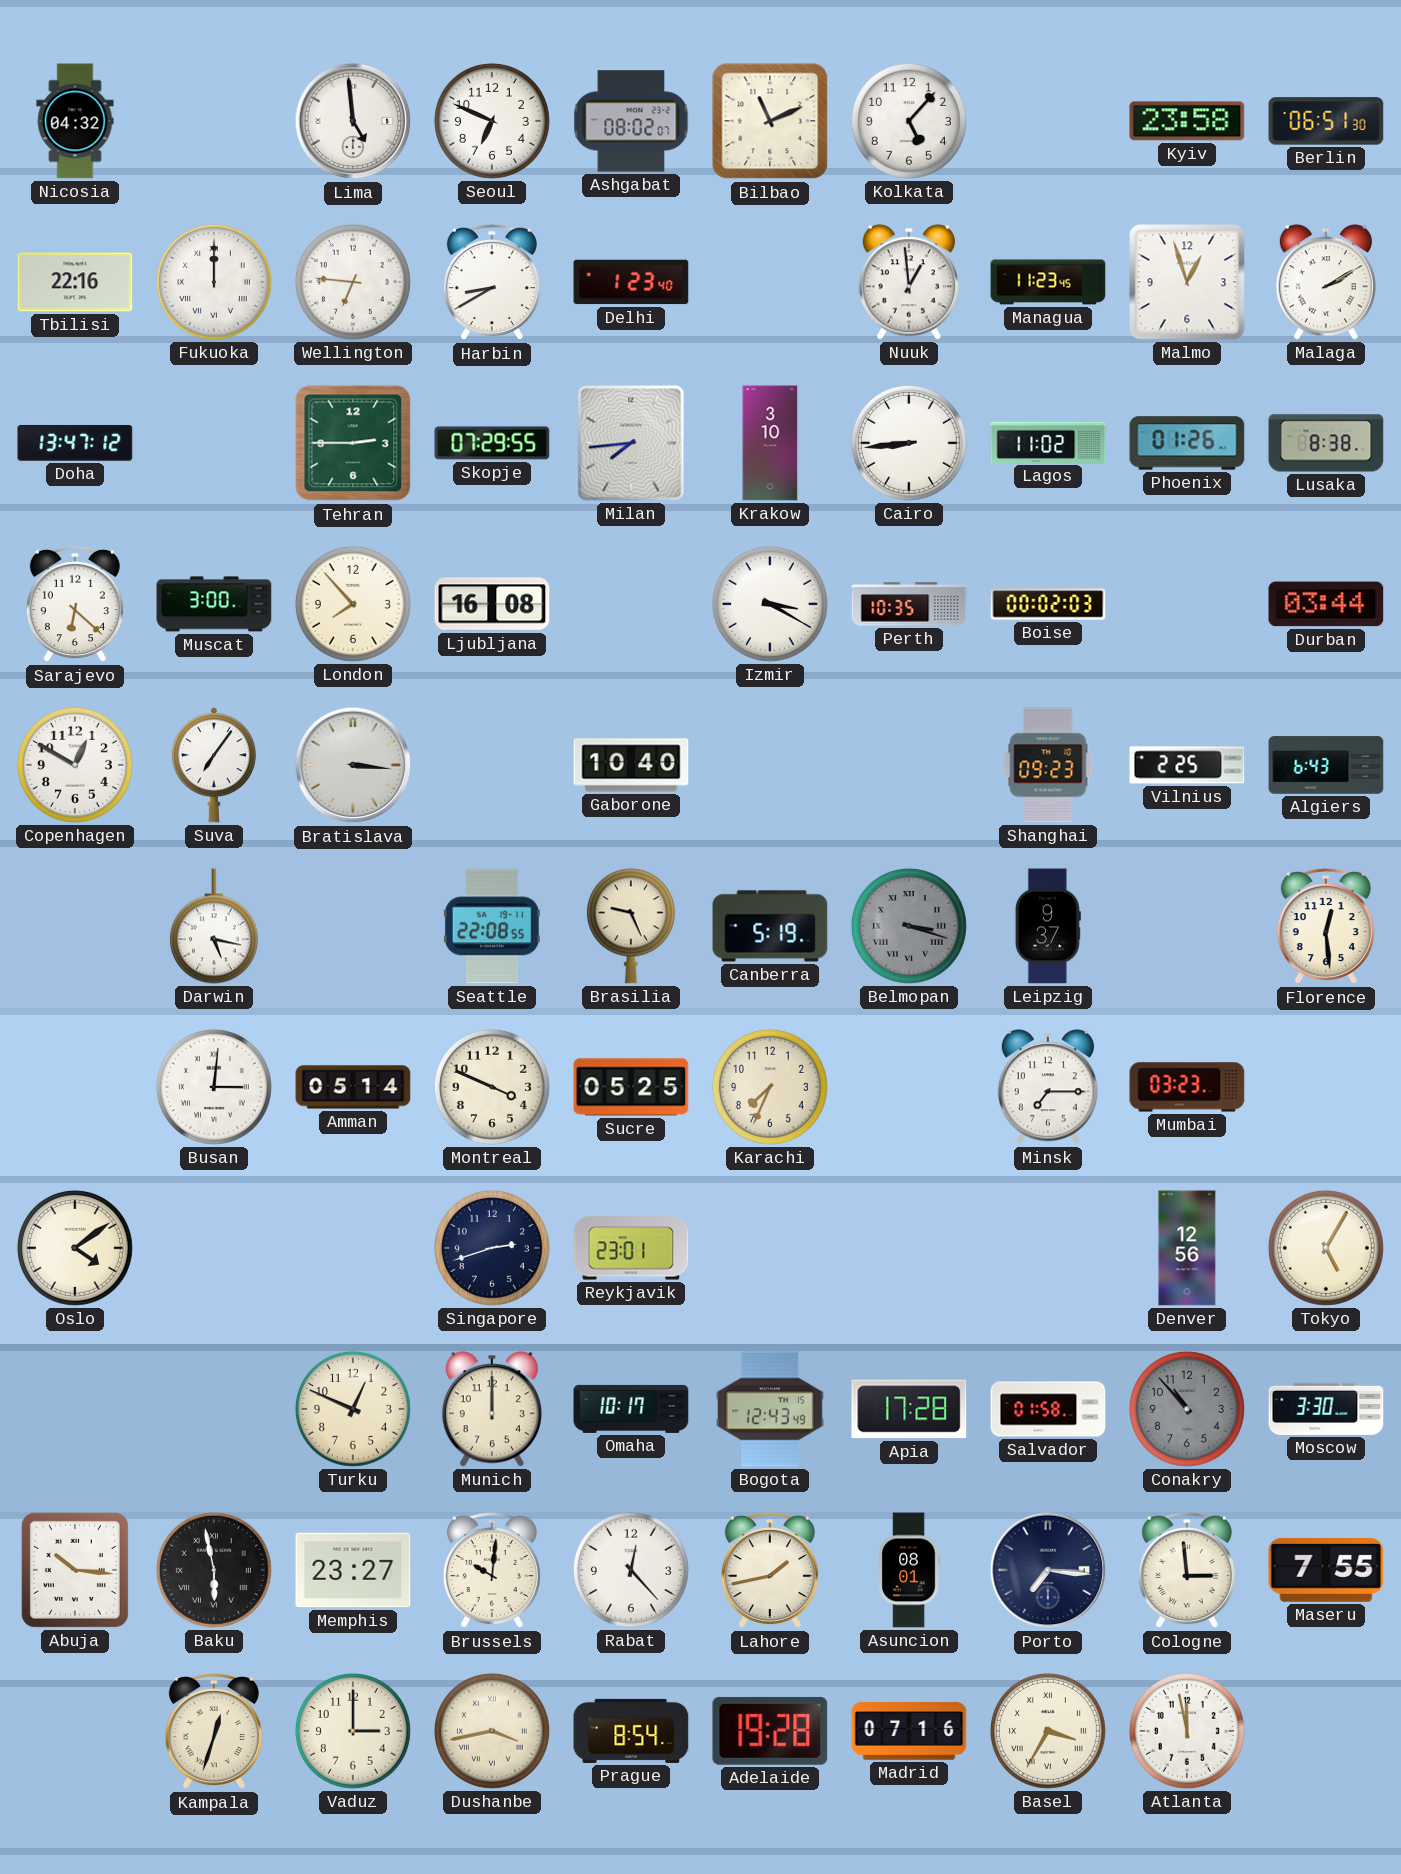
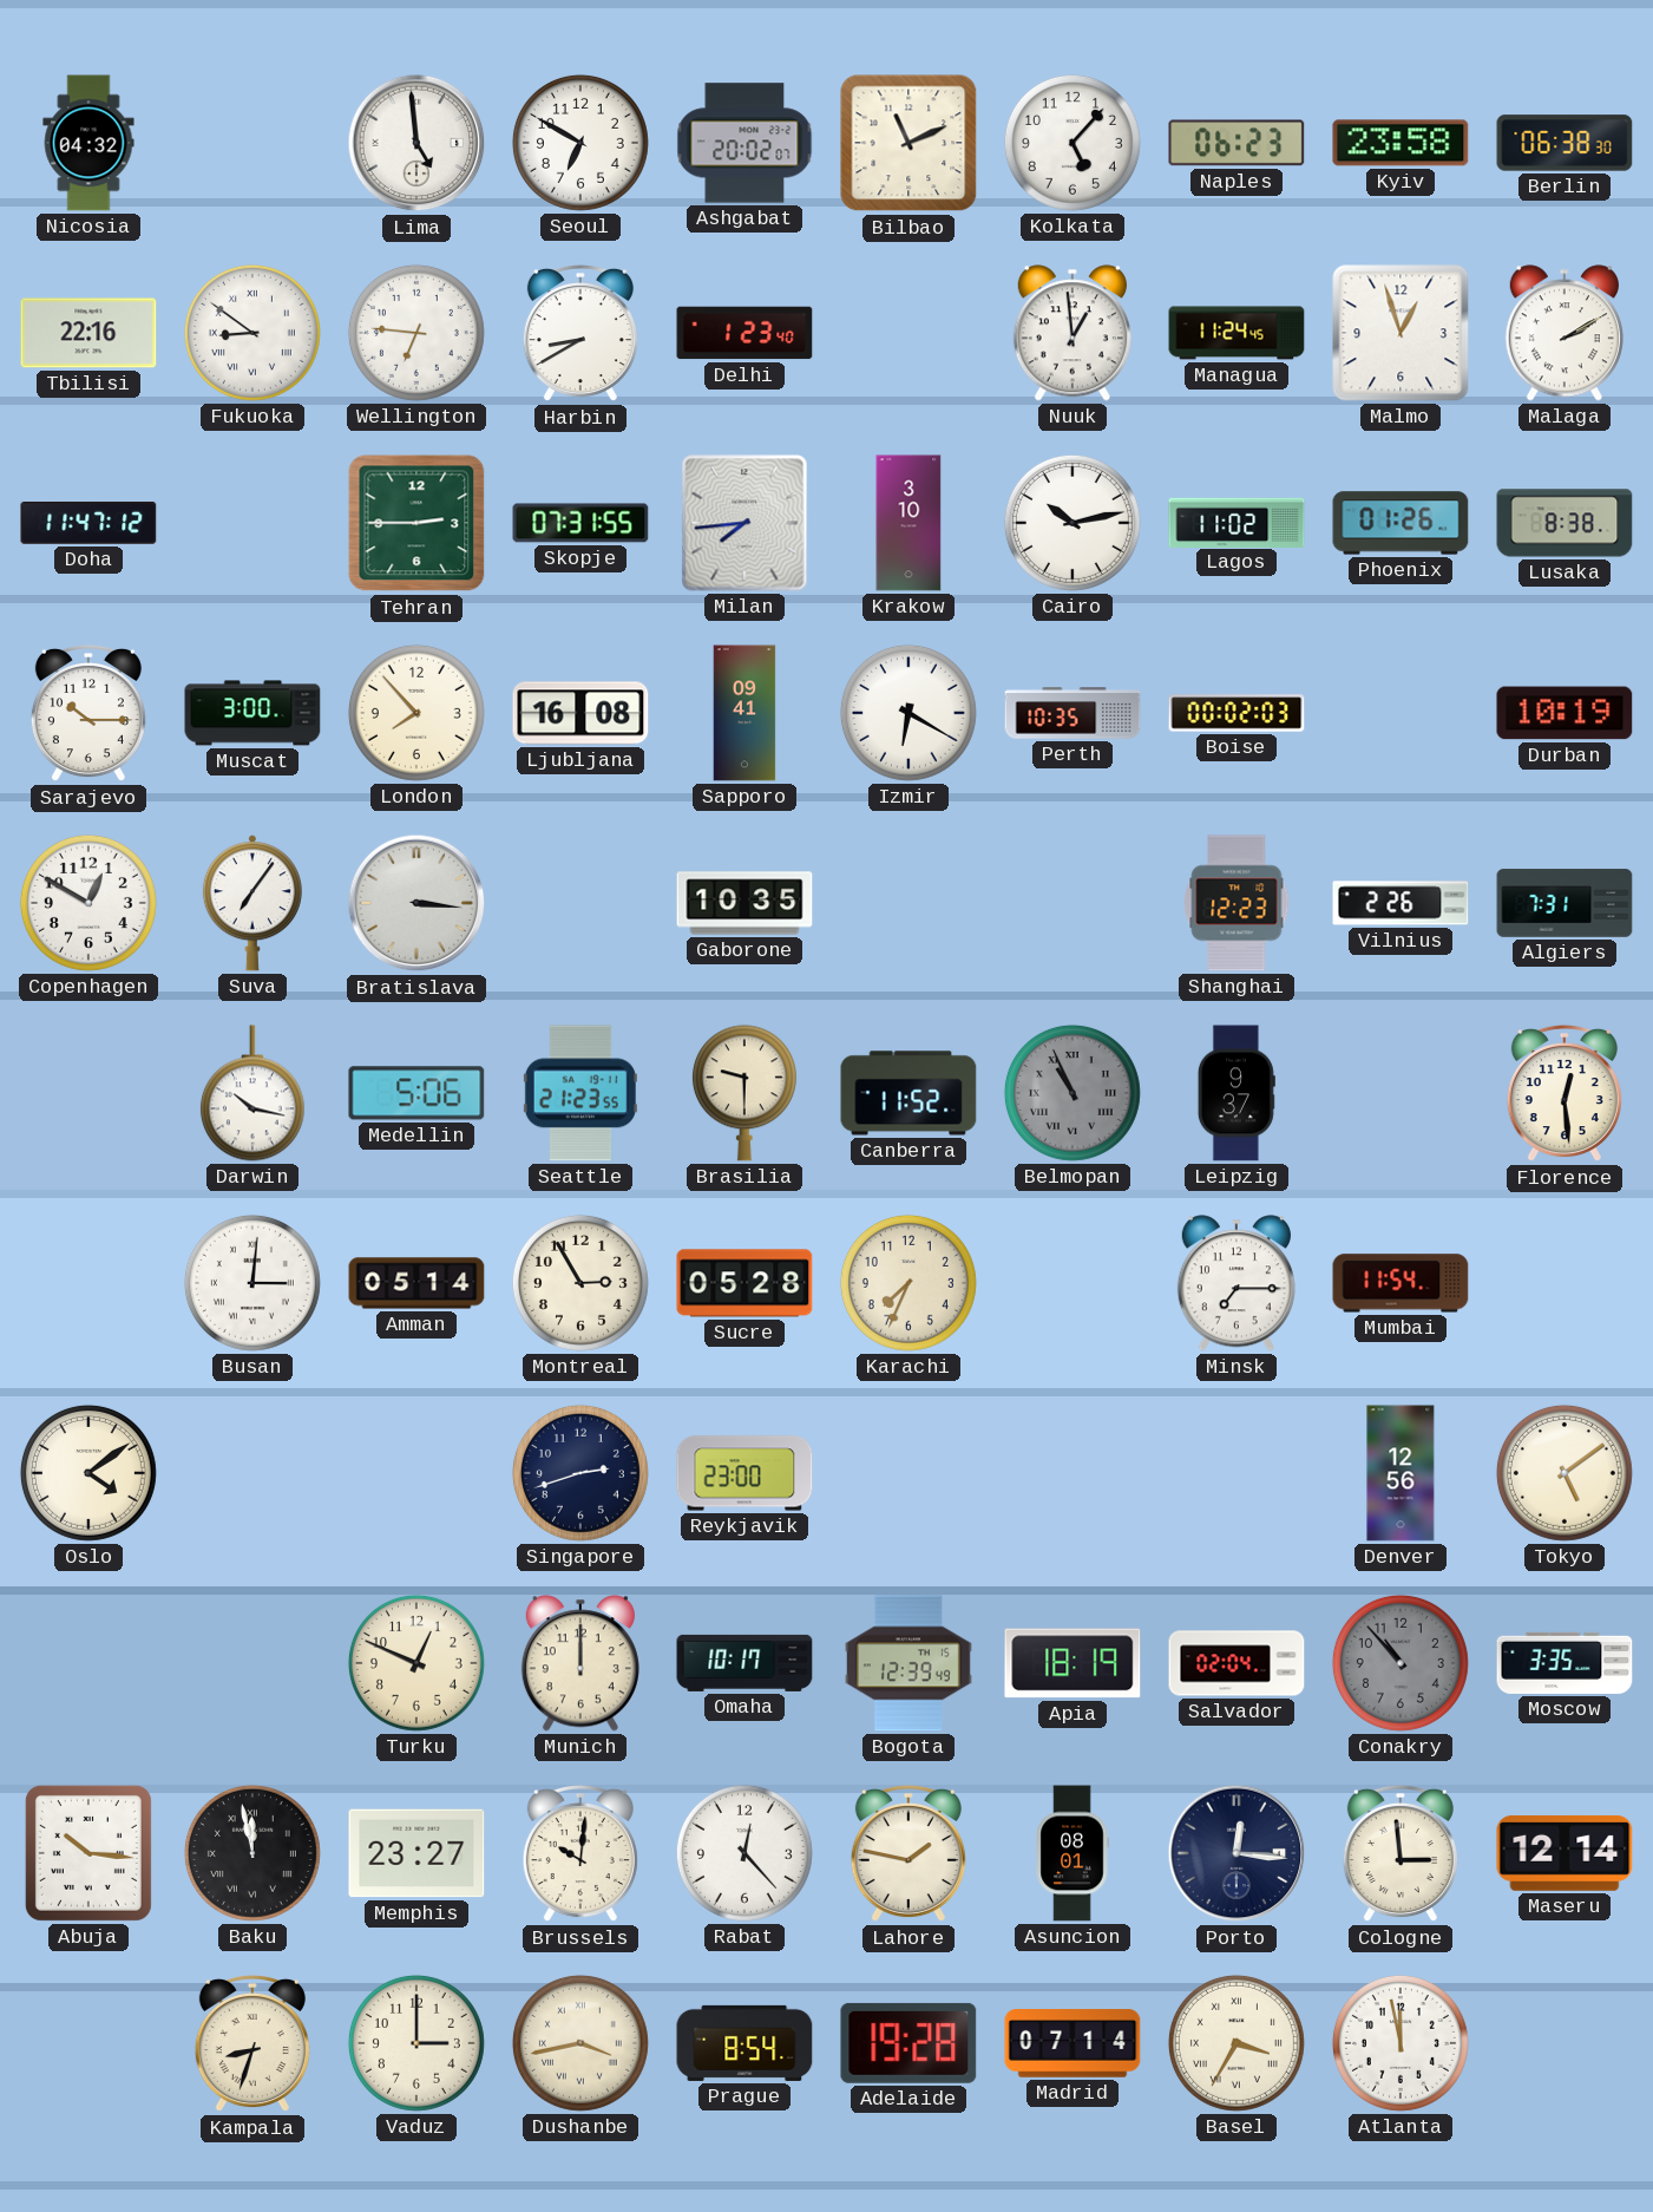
Seoul: 6:49 -> 6:50 (580, 143)
Ashgabat: 08:02 -> 20:02 (744, 143)
Naples: none -> 06:23 (1237, 143)
Berlin: 06:51 -> 06:38 (1565, 143)
Fukuoka: 12:00 -> 8:51 (252, 333)
Managua: 11:23 -> 11:24 (1237, 333)
Doha: 13:47 -> 11:47 (88, 523)
Skopje: 07:29 -> 07:31 (580, 523)
Cairo: 8:44 -> 10:13 (1073, 523)
Sarajevo: 6:22 -> 10:15 (88, 713)
Sapporo: none -> 09:41 (744, 713)
Izmir: 3:20 -> 6:20 (909, 713)
Durban: 03:44 -> 10:19 (1565, 713)
Gaborone: 10:40 -> 10:35 (744, 903)
Shanghai: 09:23 -> 12:23 (1237, 903)
Vilnius: 2:25 -> 2:26 (1401, 903)
Algiers: 6:43 -> 7:31 (1565, 903)
Darwin: 5:17 -> 10:17 (252, 1093)
Medellin: none -> 5:06 (416, 1093)
Seattle: 22:08 -> 21:23 (580, 1093)
Brasilia: 9:26 -> 9:30 (744, 1093)
Canberra: 5:19 -> 11:52 (909, 1093)
Belmopan: 3:18 -> 10:56 (1073, 1093)
Montreal: 3:49 -> 2:55 (580, 1283)
Sucre: 05:25 -> 05:28 (744, 1283)
Mumbai: 03:23 -> 11:54 (1401, 1283)
Reykjavik: 23:01 -> 23:00 (744, 1473)
Tokyo: 5:05 -> 5:09 (1565, 1473)
Bogota: 12:43 -> 12:39 (909, 1663)
Apia: 17:28 -> 18:19 (1073, 1663)
Salvador: 01:58 -> 02:04 (1237, 1663)
Moscow: 3:30 -> 3:35 (1565, 1663)
Baku: 5:58 -> 11:58 (252, 1853)
Lahore: 1:43 -> 1:47 (909, 1853)
Porto: 7:16 -> 12:16 (1237, 1853)
Maseru: 7:55 -> 12:14 (1565, 1853)
Kampala: 12:33 -> 8:33 (252, 2043)
Madrid: 07:16 -> 07:14 (1073, 2043)
